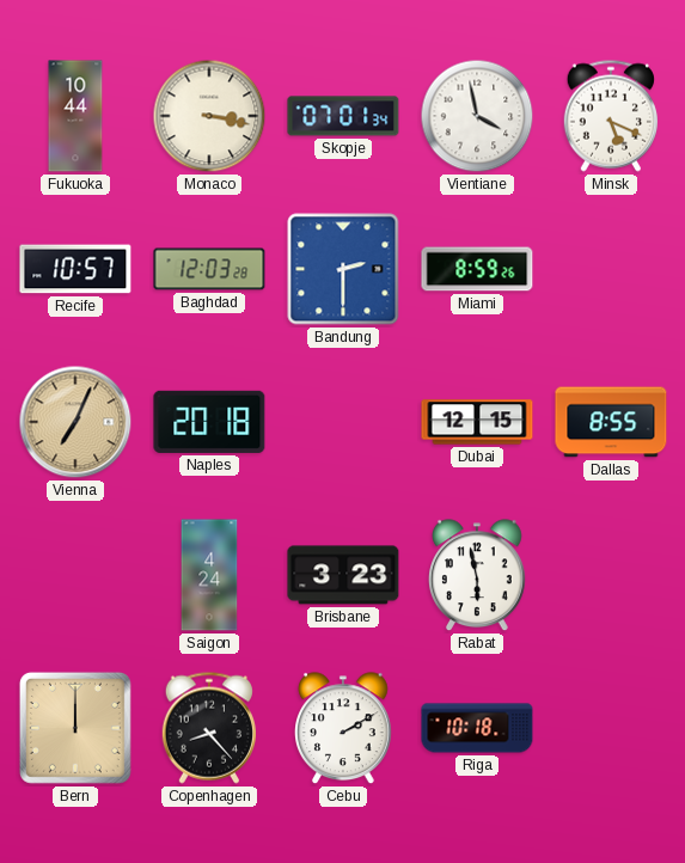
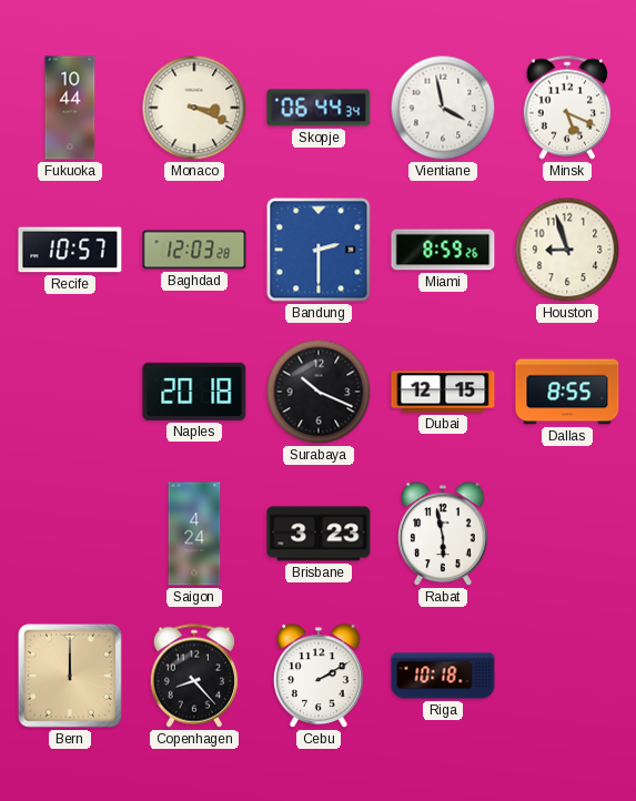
Monaco: 3:17 -> 3:19 (194, 108)
Skopje: 07:01 -> 06:44 (319, 108)
Houston: none -> 8:57 (567, 250)
Vienna: 7:04 -> none (75, 422)
Surabaya: none -> 10:19 (319, 392)
